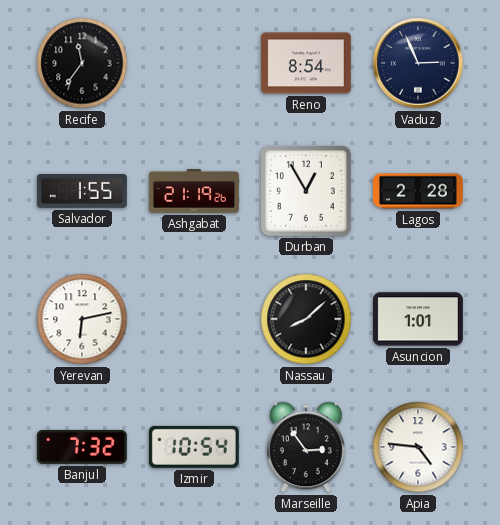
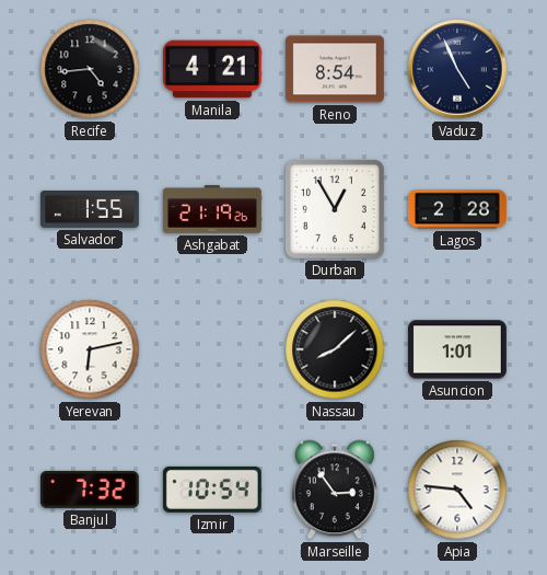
Recife: 11:36 -> 4:44 (90, 69)
Manila: none -> 4:21 (212, 69)
Vaduz: 2:56 -> 4:56 (457, 69)
